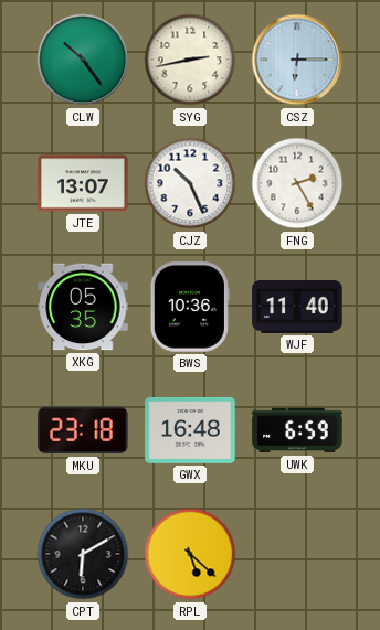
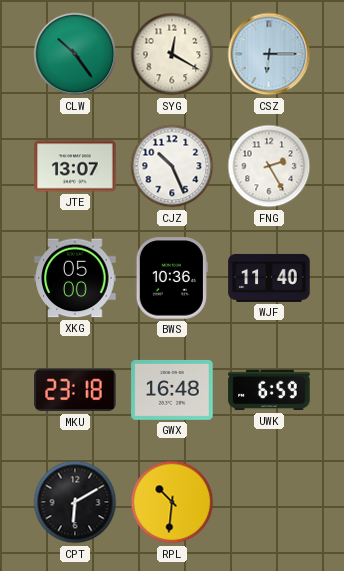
SYG: 2:43 -> 12:20 (172, 54)
XKG: 05:35 -> 05:00 (75, 278)
RPL: 5:22 -> 10:31 (172, 502)
